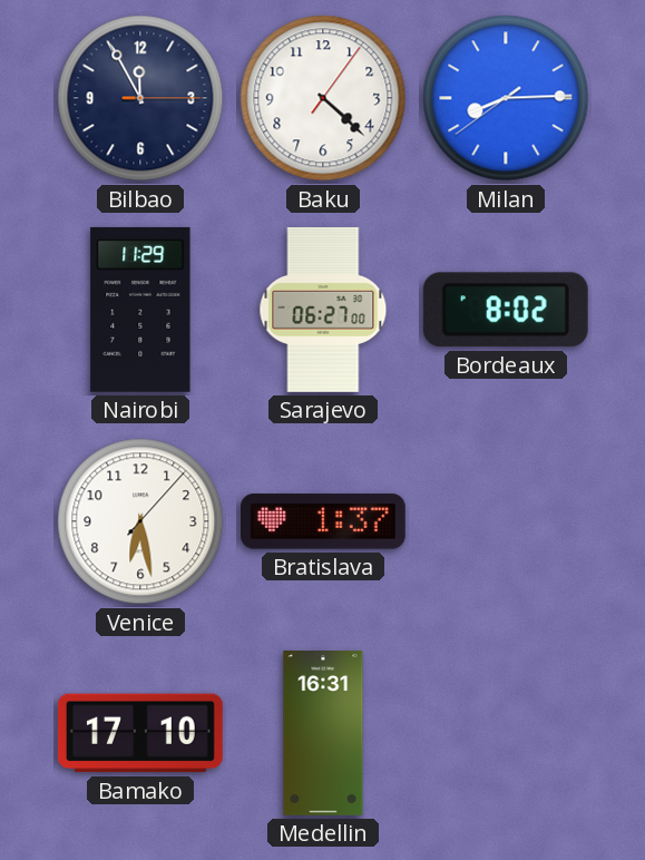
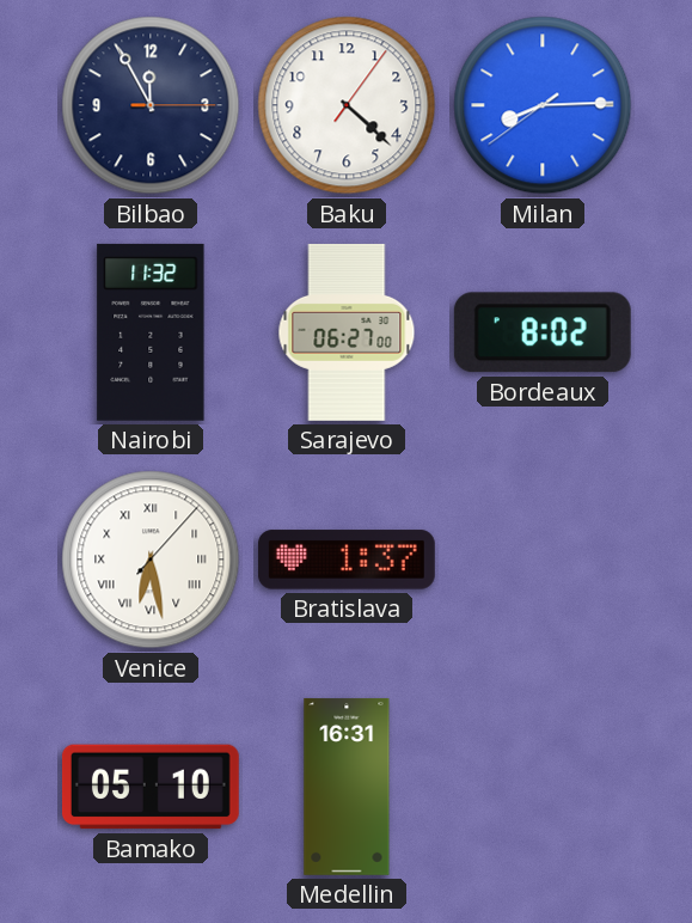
Nairobi: 11:29 -> 11:32 (151, 332)
Venice numerals: Arabic -> Roman (151, 560)
Bamako: 17:10 -> 05:10 (151, 787)
